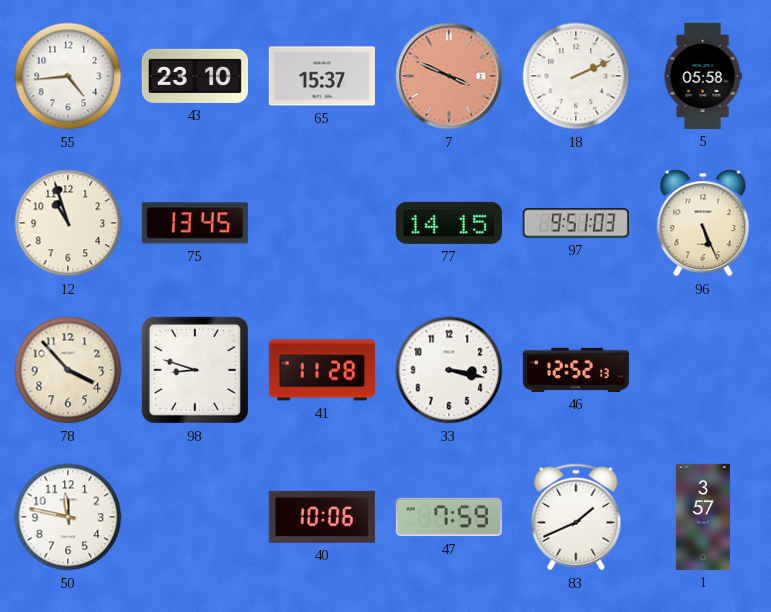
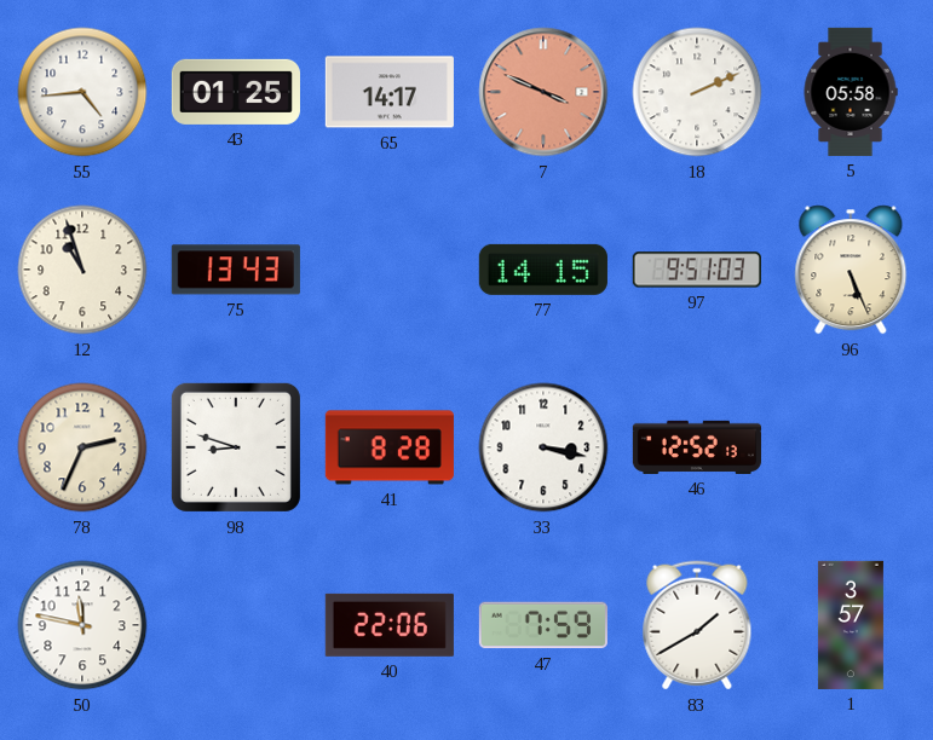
43: 23:10 -> 01:25 (236, 92)
65: 15:37 -> 14:17 (390, 92)
75: 13:45 -> 13:43 (236, 270)
78: 3:53 -> 2:34 (82, 447)
41: 11:28 -> 8:28 (390, 447)
40: 10:06 -> 22:06 (390, 625)
83: 1:41 -> 1:40 (697, 625)
